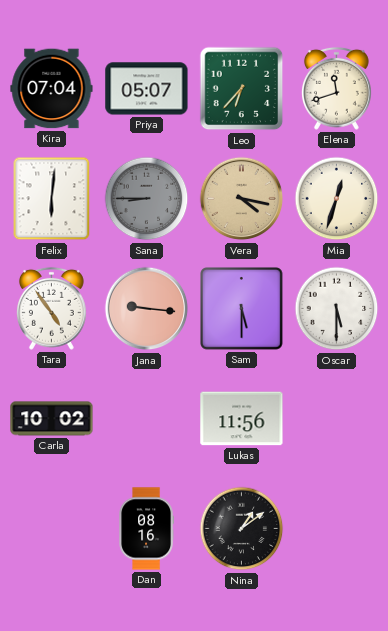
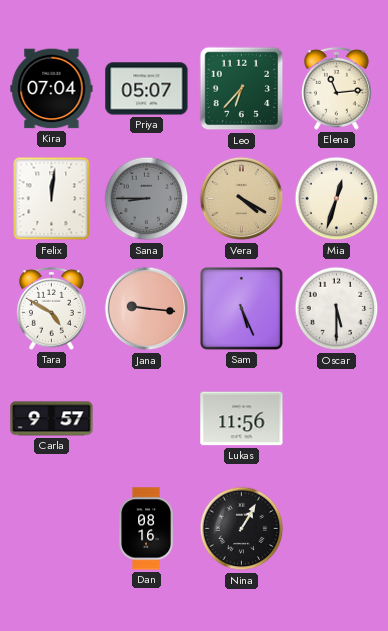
Elena: 11:42 -> 11:14 (336, 88)
Felix: 6:01 -> 12:01 (52, 199)
Vera: 4:17 -> 4:20 (242, 199)
Tara: 4:54 -> 4:50 (51, 308)
Sam: 5:30 -> 5:26 (242, 309)
Carla: 10:02 -> 9:57 (52, 419)
Nina: 1:09 -> 1:05 (242, 529)
